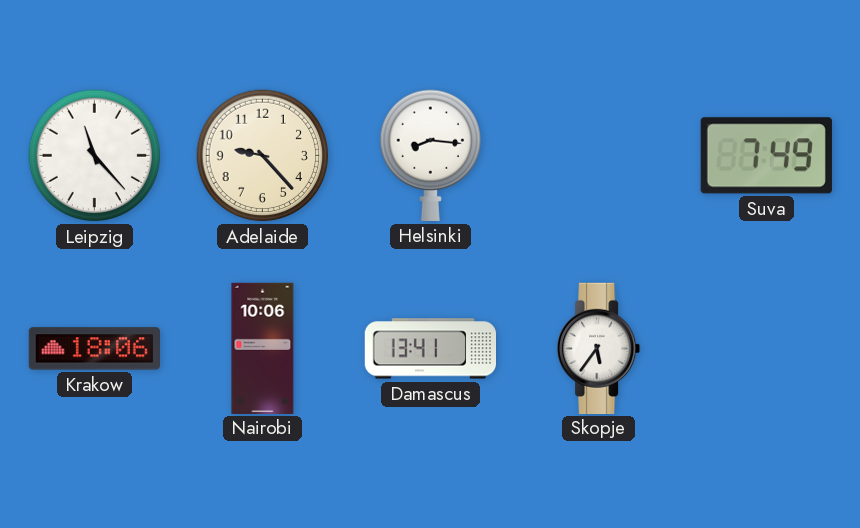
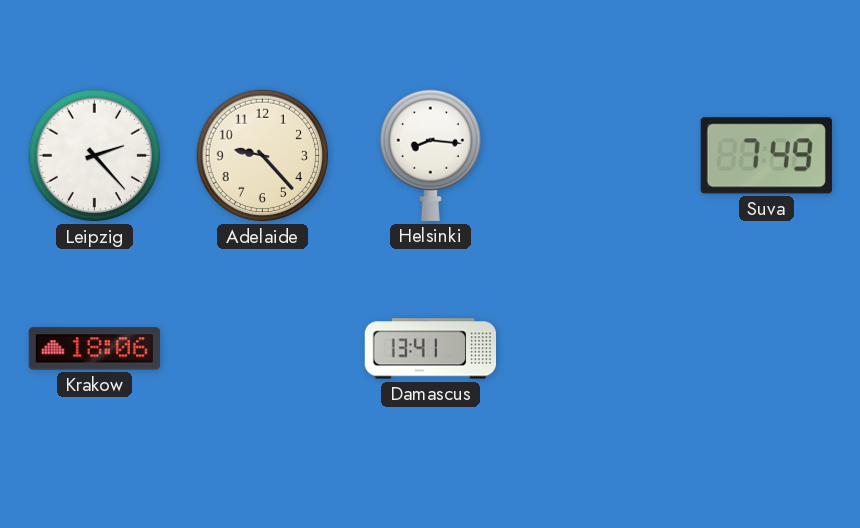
Leipzig: 11:23 -> 2:23 (95, 156)
Nairobi: 10:06 -> none (263, 348)
Skopje: 5:36 -> none (600, 348)
